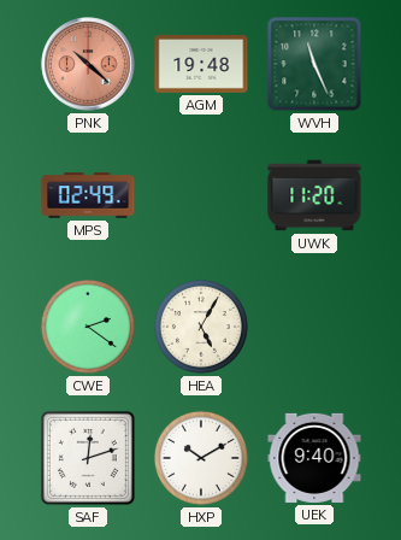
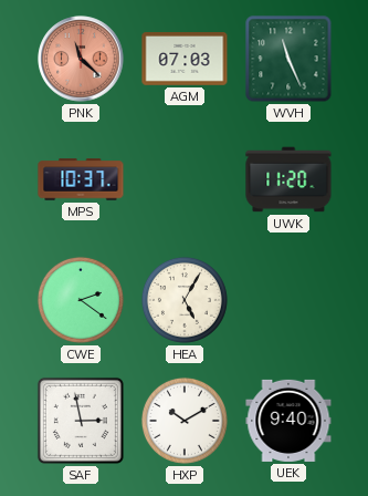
PNK: 10:22 -> 11:22 (81, 59)
AGM: 19:48 -> 07:03 (185, 60)
MPS: 02:49 -> 10:37 (81, 179)
SAF: 12:12 -> 2:58 (81, 421)
